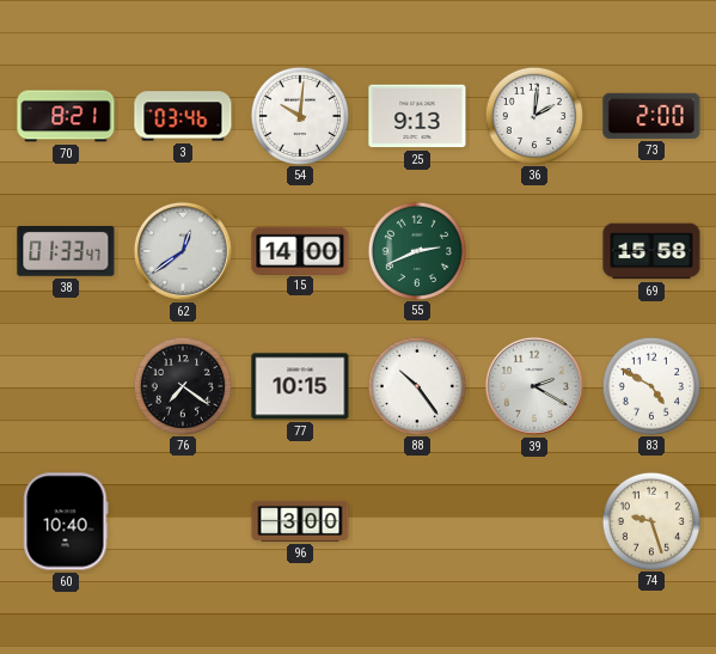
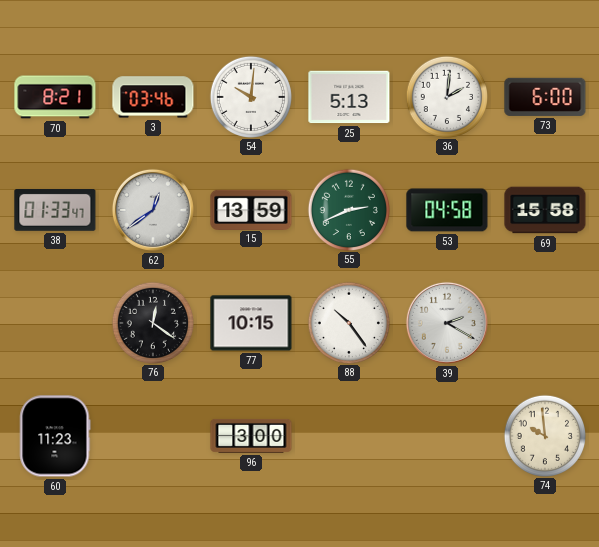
25: 9:13 -> 5:13 (349, 97)
73: 2:00 -> 6:00 (545, 97)
15: 14:00 -> 13:59 (251, 209)
53: none -> 04:58 (447, 210)
76: 7:21 -> 12:21 (152, 322)
83: 4:50 -> none (650, 385)
60: 10:40 -> 11:23 (55, 436)
74: 9:27 -> 9:59 (544, 435)
